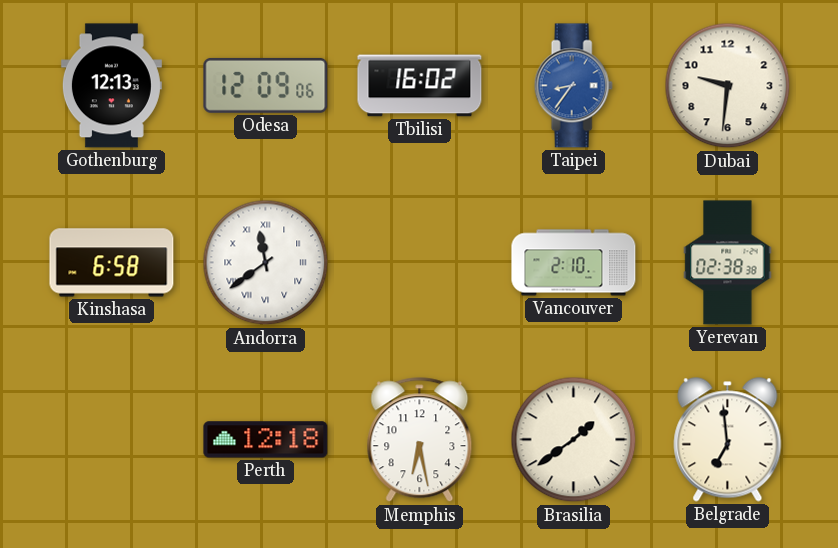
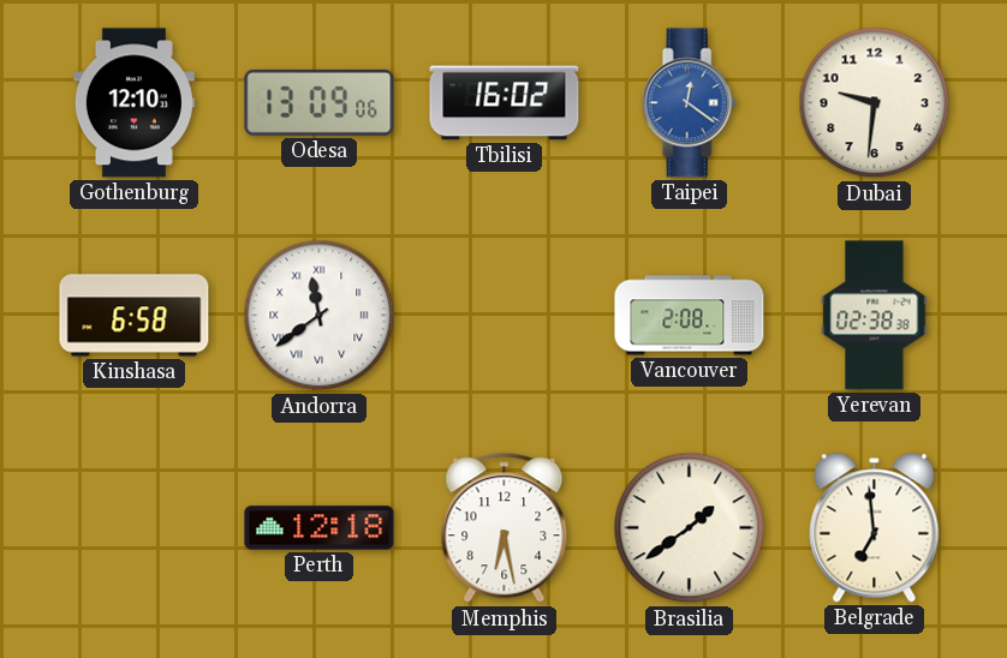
Gothenburg: 12:13 -> 12:10 (133, 103)
Odesa: 12:09 -> 13:09 (320, 102)
Taipei: 8:36 -> 12:21 (689, 103)
Vancouver: 2:10 -> 2:08 (690, 316)
